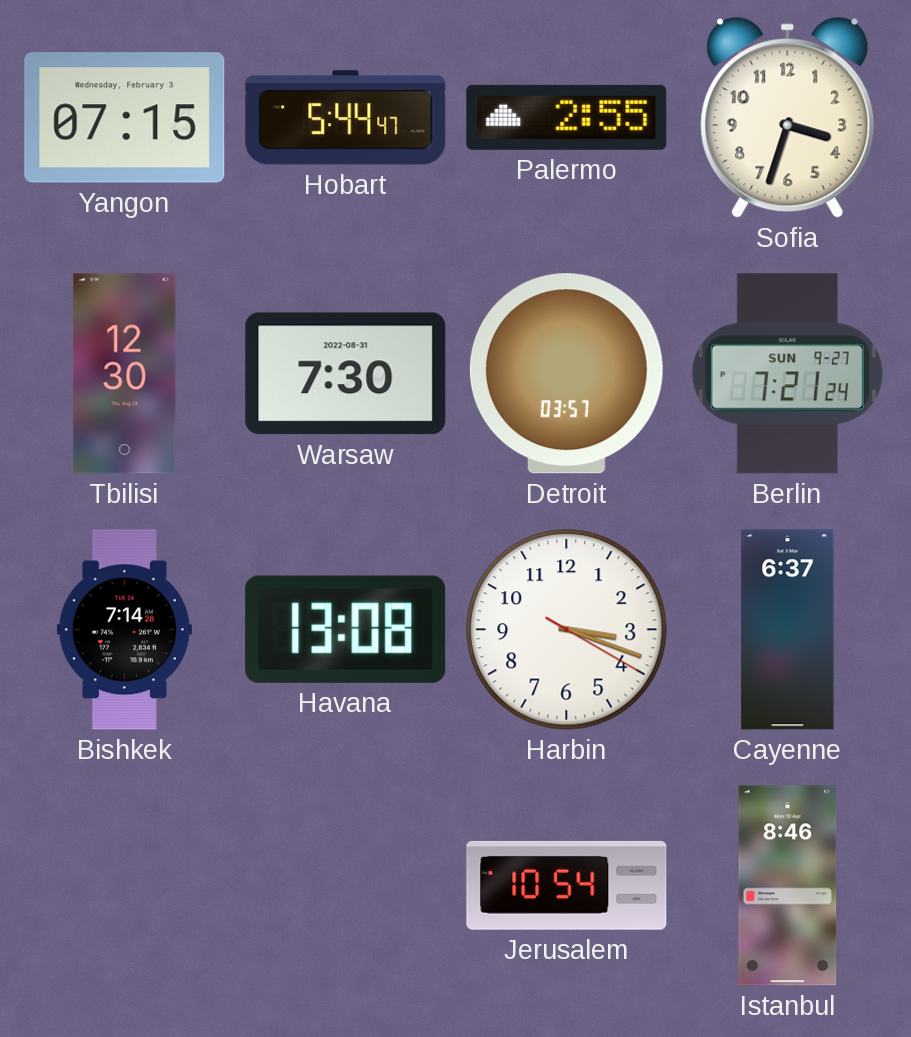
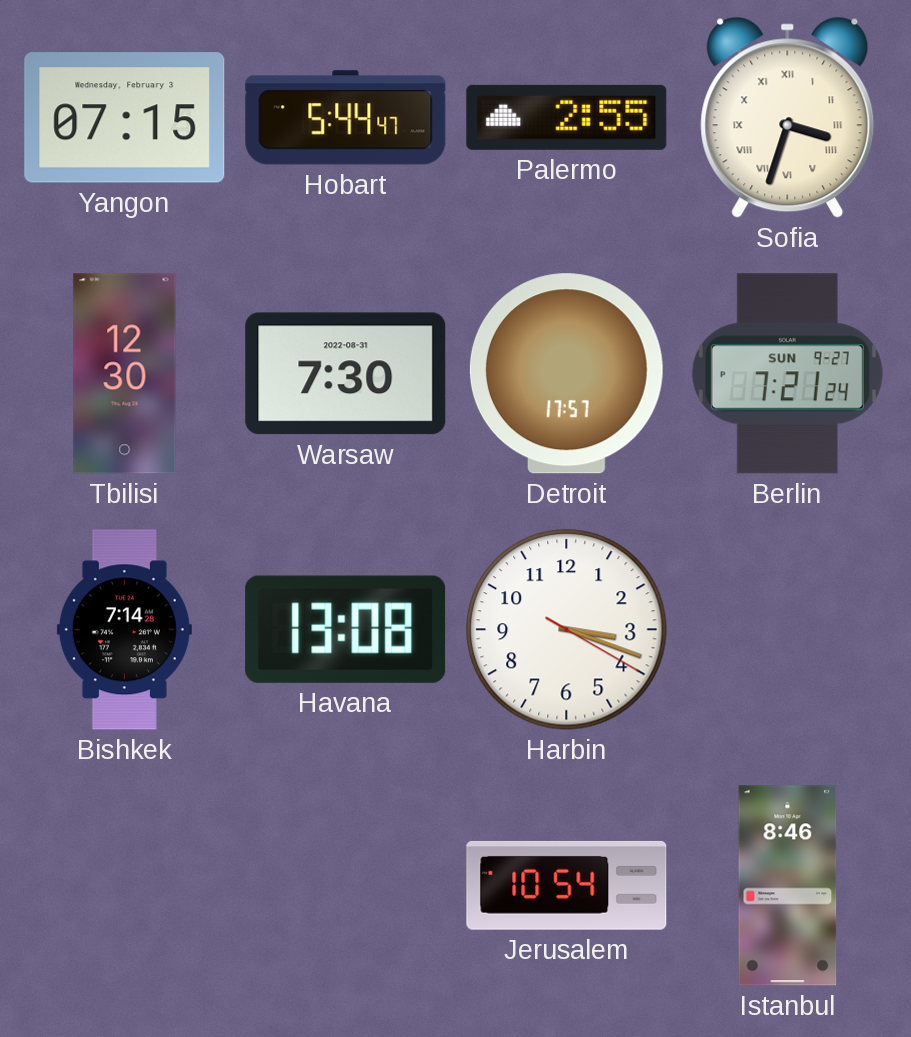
Sofia numerals: Arabic -> Roman (788, 117)
Detroit: 03:57 -> 17:57 (566, 374)
Cayenne: 6:37 -> none (788, 630)
